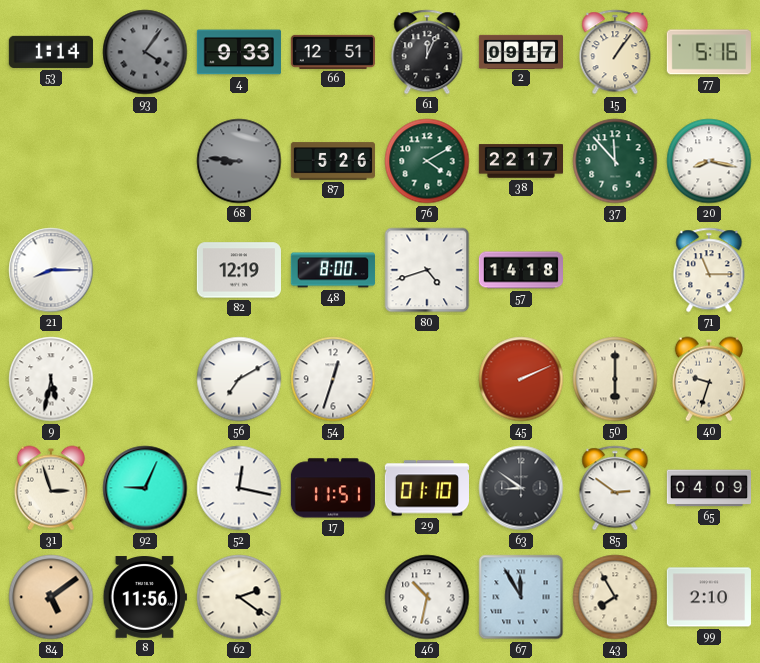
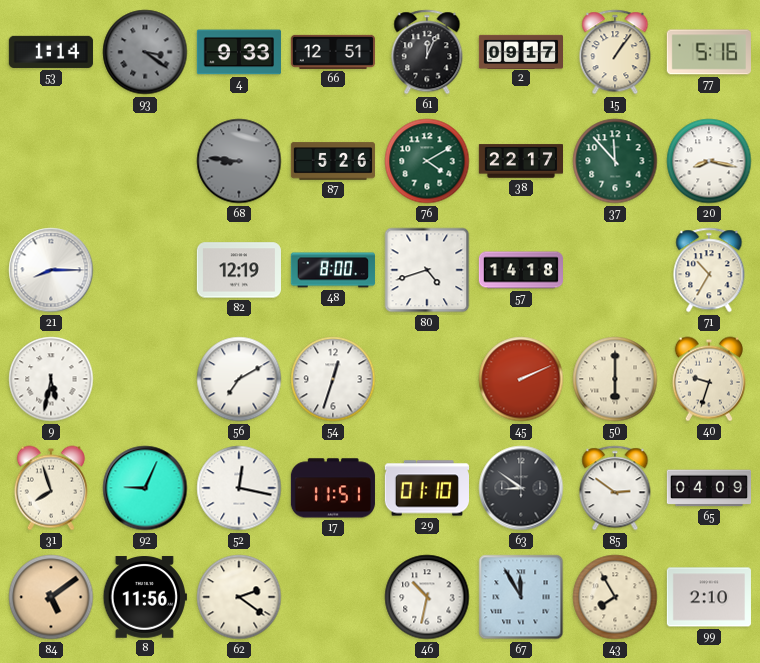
93: 4:06 -> 3:21 (145, 52)
71: 11:15 -> 10:35 (709, 270)
31: 2:57 -> 7:57 (51, 488)
